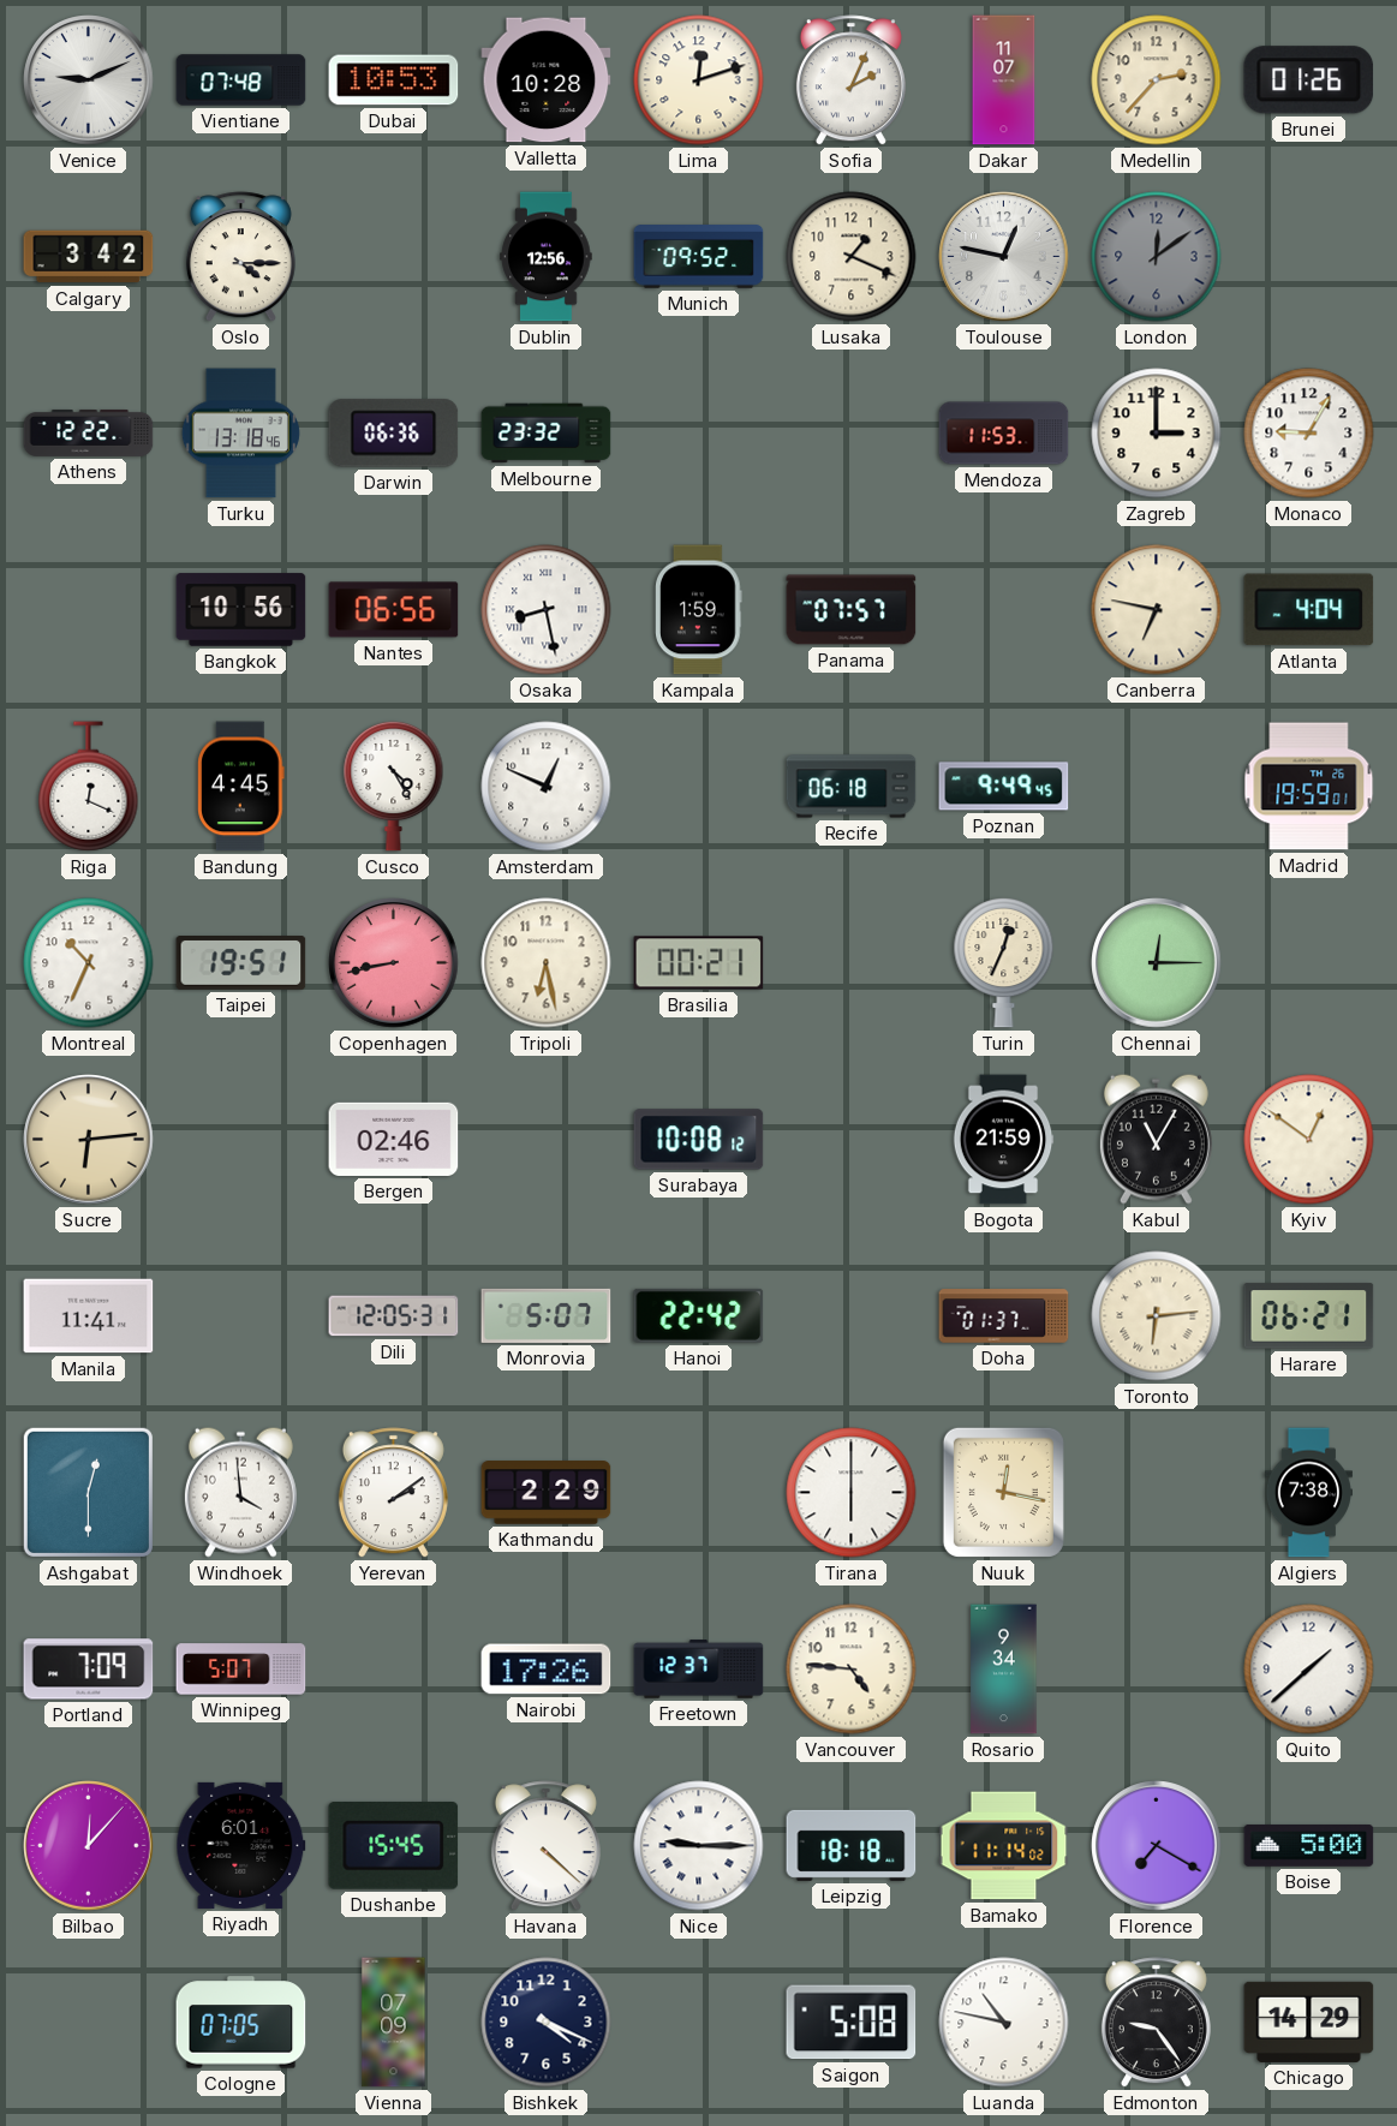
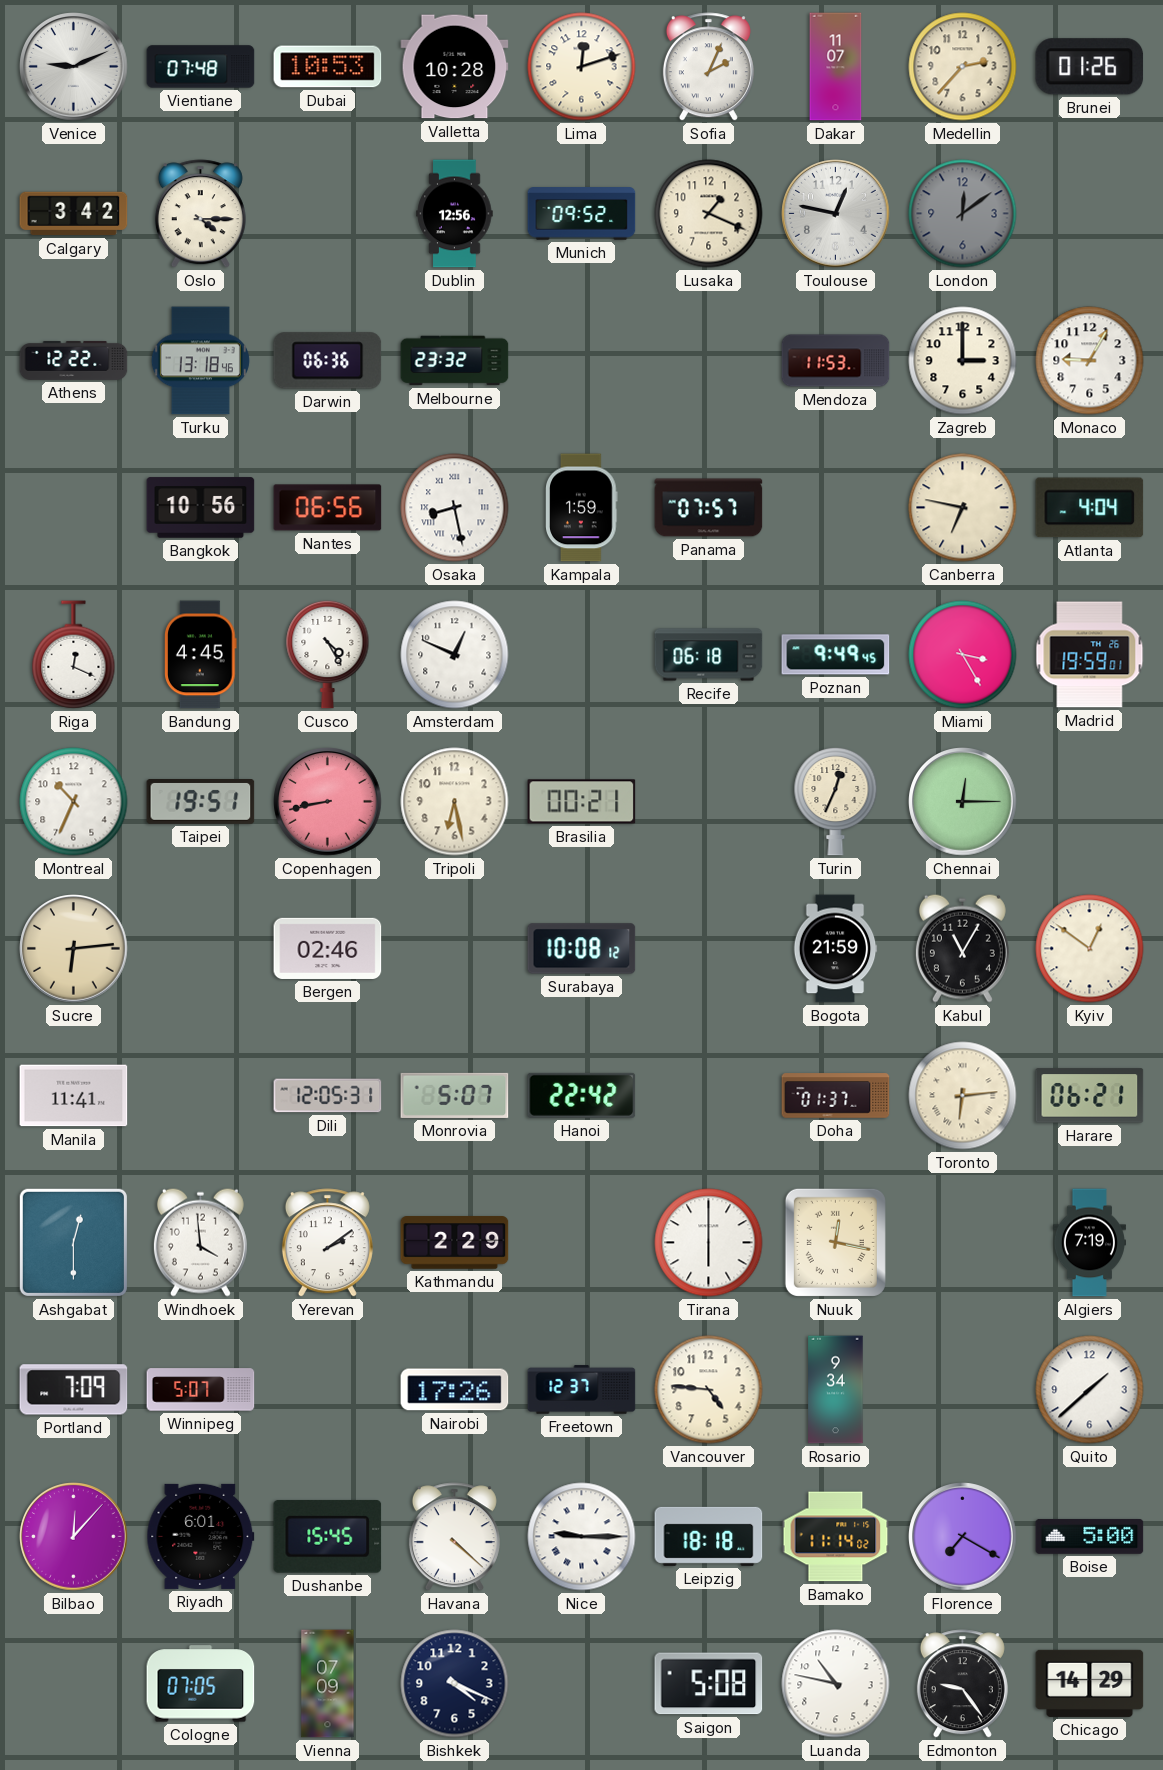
Miami: none -> 3:25 (963, 655)
Algiers: 7:38 -> 7:19 (1089, 1243)
